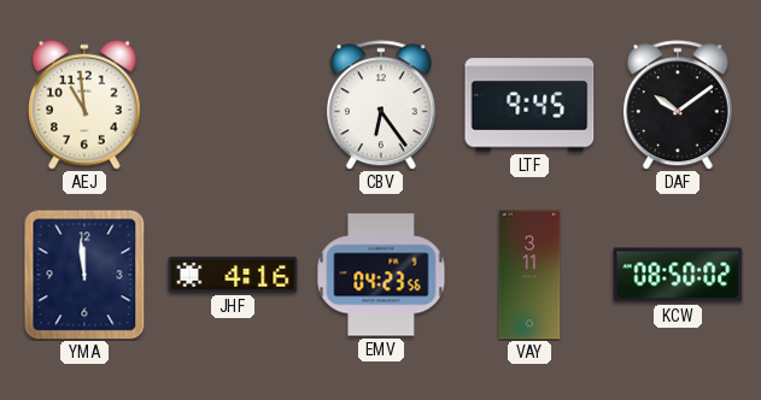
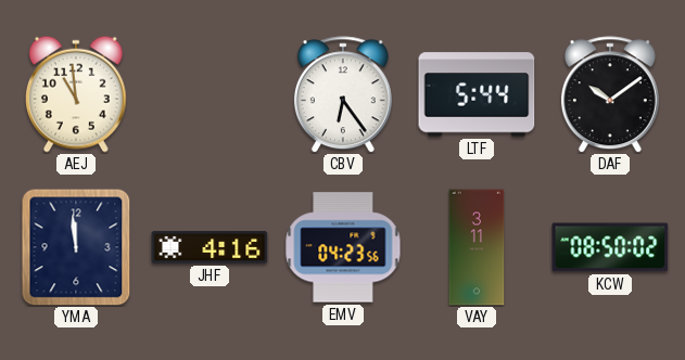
LTF: 9:45 -> 5:44 (477, 94)
